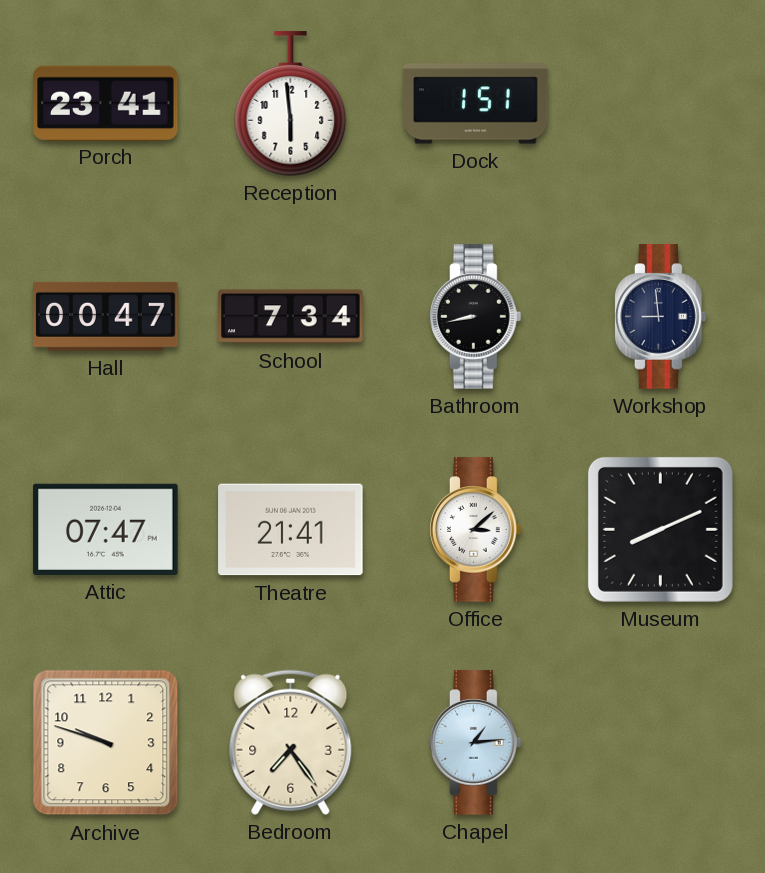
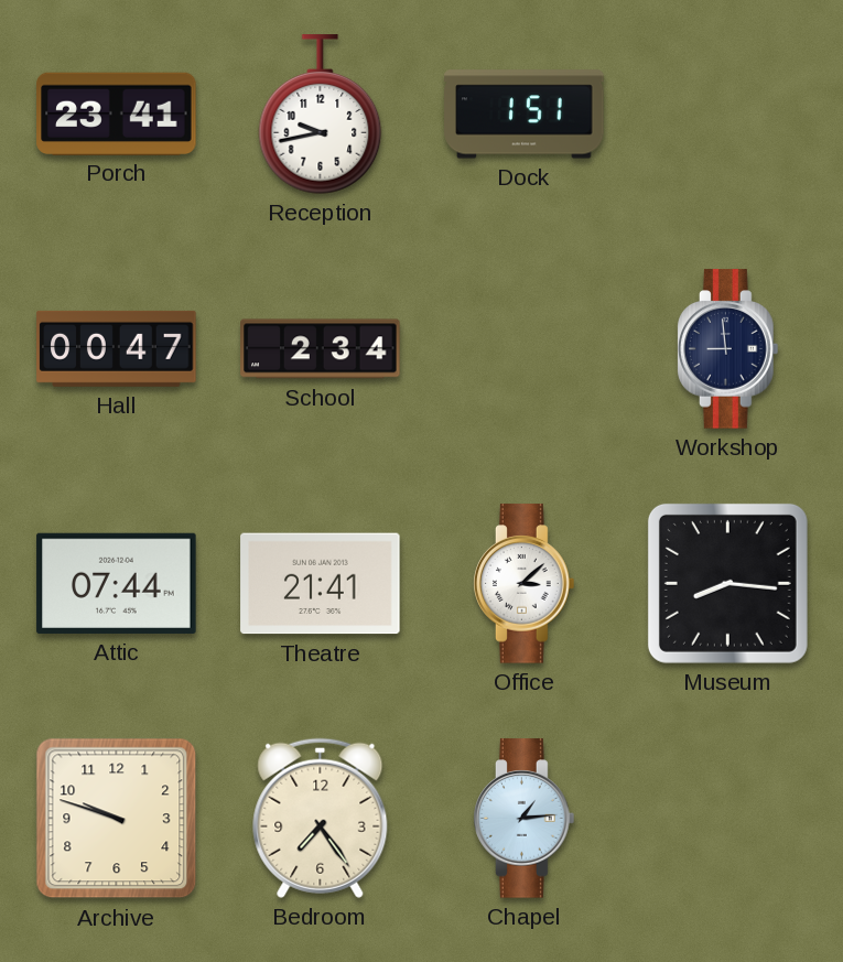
Reception: 5:59 -> 9:43 (321, 115)
School: 7:34 -> 2:34 (321, 349)
Bathroom: 8:43 -> none (476, 317)
Attic: 07:47 -> 07:44 (117, 583)
Museum: 8:11 -> 8:16 (727, 583)
